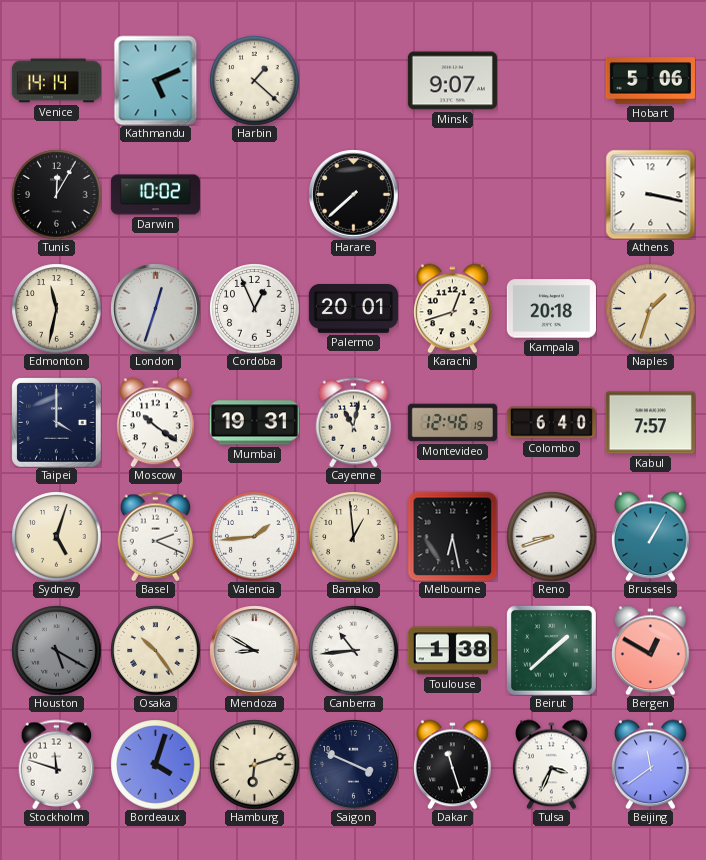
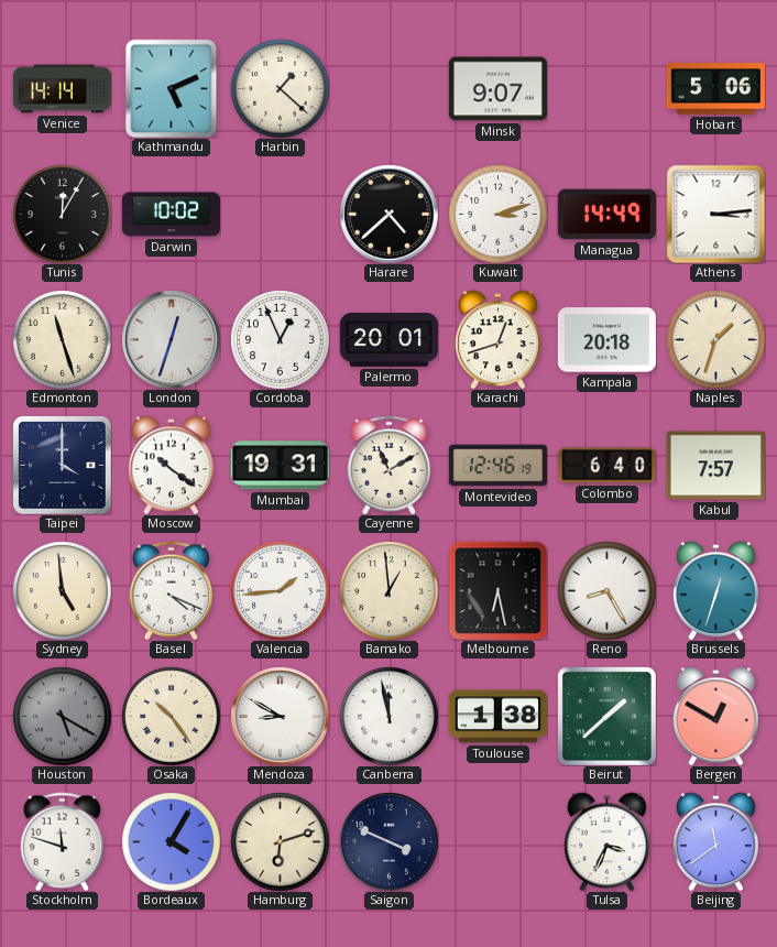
Harare: 7:38 -> 4:38 (388, 214)
Kuwait: none -> 3:12 (497, 214)
Managua: none -> 14:49 (606, 215)
Athens: 3:17 -> 3:14 (715, 214)
Edmonton: 11:32 -> 11:27 (62, 339)
Cayenne: 11:02 -> 11:10 (390, 465)
Sydney: 5:03 -> 4:59 (62, 590)
Basel: 2:19 -> 4:19 (172, 590)
Reno: 8:42 -> 8:25 (606, 590)
Brussels: 1:05 -> 12:33 (716, 590)
Canberra: 10:44 -> 11:58 (388, 716)
Bordeaux: 4:03 -> 4:05 (171, 841)
Dakar: 11:27 -> none (453, 764)
